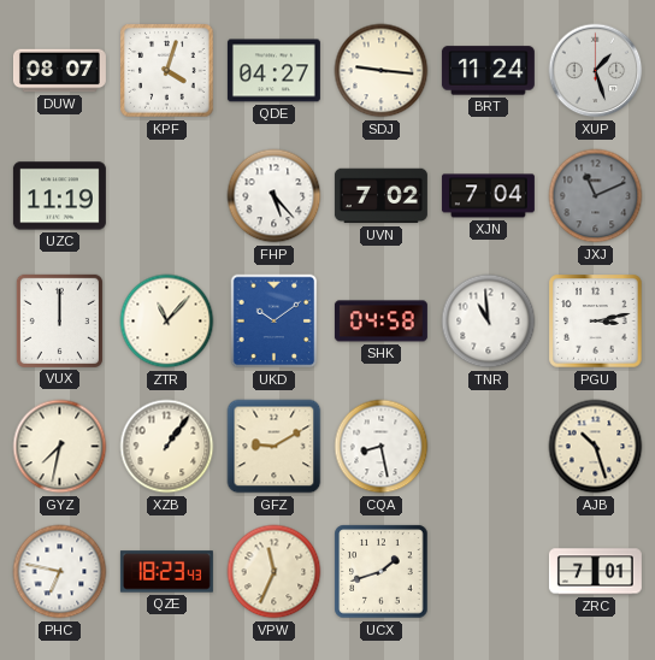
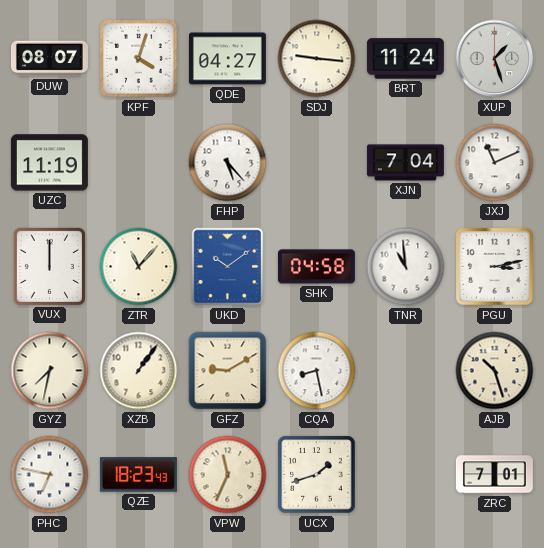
UVN: 7:02 -> none (380, 196)
JXJ dial: grey -> white (495, 163)
